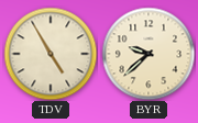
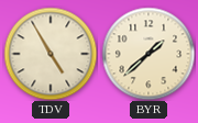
BYR: 9:38 -> 1:38 (148, 54)
